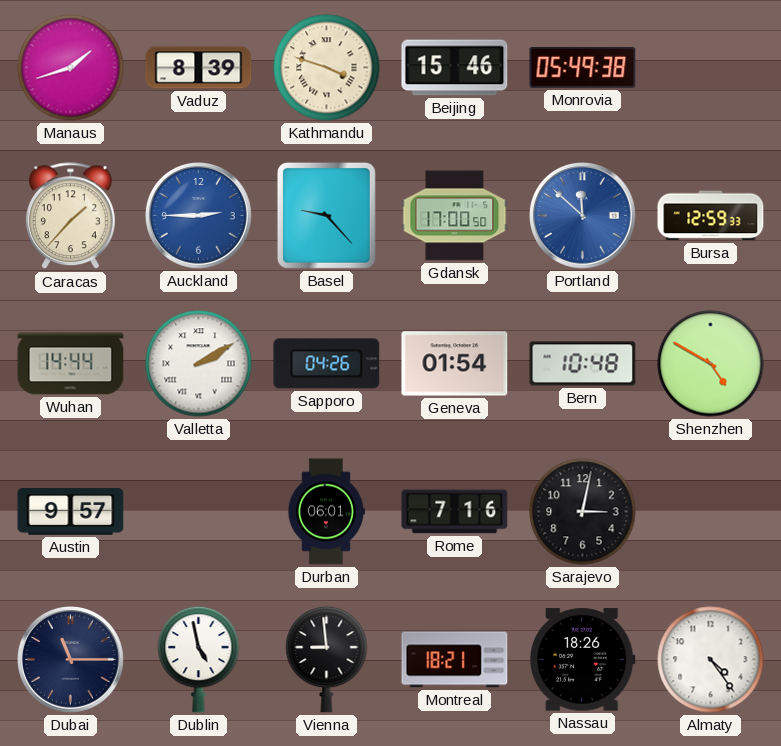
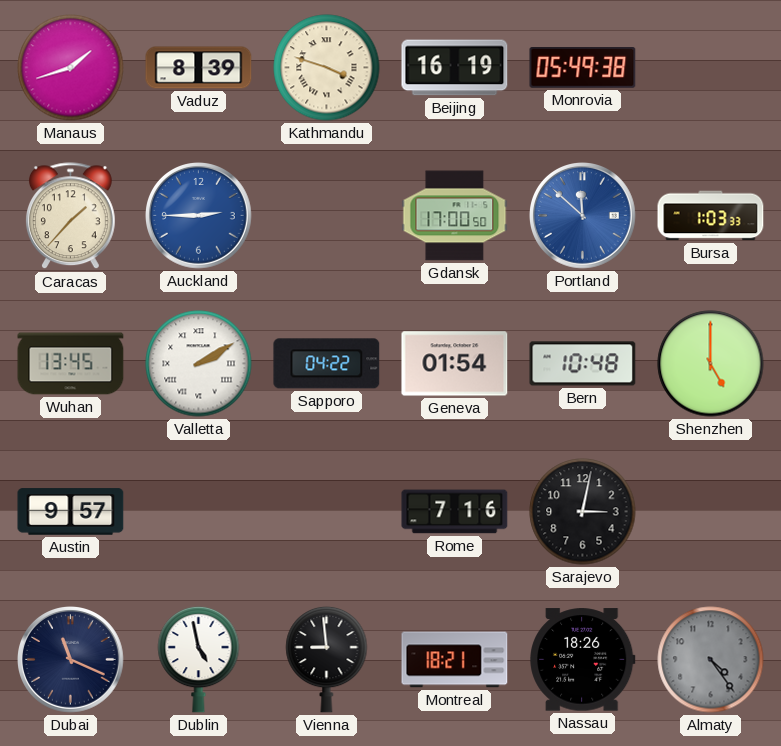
Beijing: 15:46 -> 16:19 (455, 68)
Basel: 9:23 -> none (326, 215)
Bursa: 12:59 -> 1:03 (711, 216)
Wuhan: 14:44 -> 13:45 (71, 364)
Sapporo: 04:26 -> 04:22 (327, 364)
Shenzhen: 4:50 -> 5:00 (711, 364)
Durban: 06:01 -> none (326, 512)
Dubai: 11:15 -> 11:19 (71, 660)
Almaty dial: white -> grey (711, 660)
